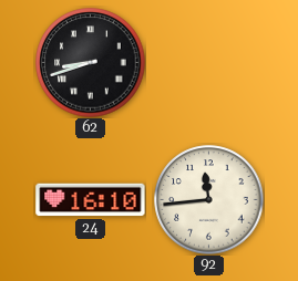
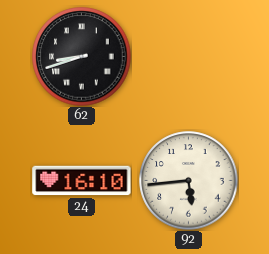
92: 11:44 -> 5:44 (189, 181)
